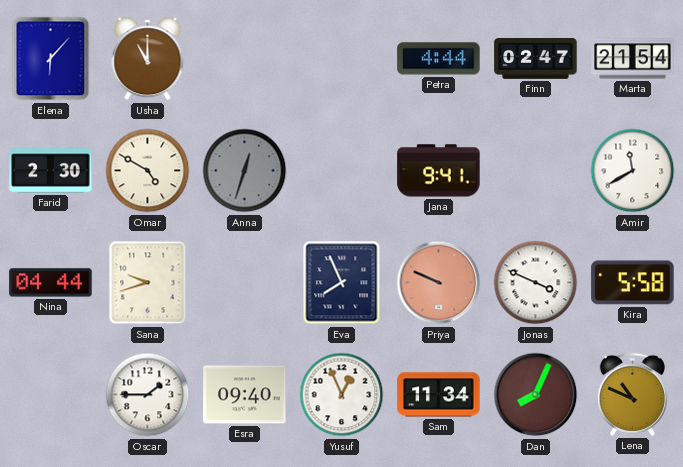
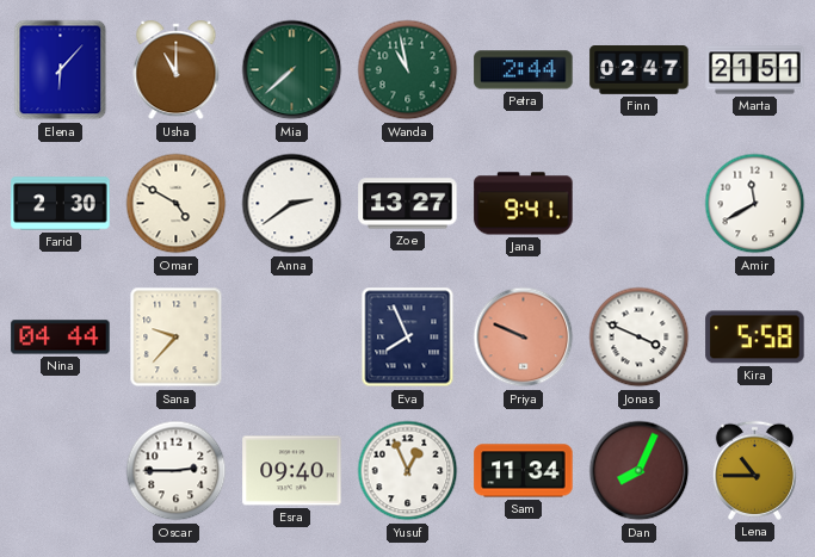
Mia: none -> 7:38 (292, 70)
Wanda: none -> 10:58 (408, 70)
Petra: 4:44 -> 2:44 (524, 70)
Marta: 21:54 -> 21:51 (755, 70)
Anna: 12:33 -> 2:39 (292, 204)
Anna dial: grey -> white (292, 204)
Zoe: none -> 13:27 (408, 204)
Sana: 9:42 -> 9:37 (177, 338)
Oscar: 1:45 -> 2:45 (177, 471)
Lena: 10:49 -> 10:45 (754, 470)
